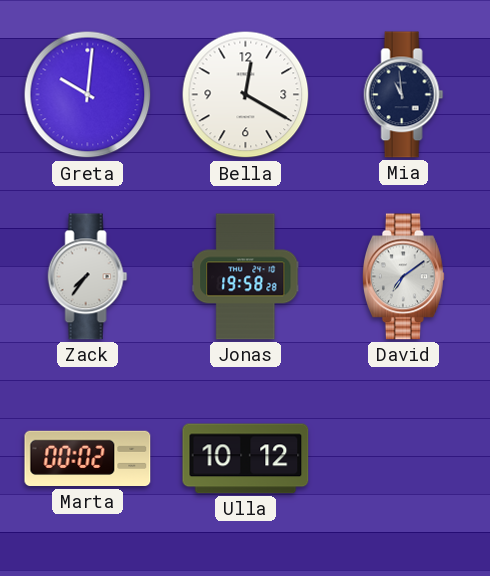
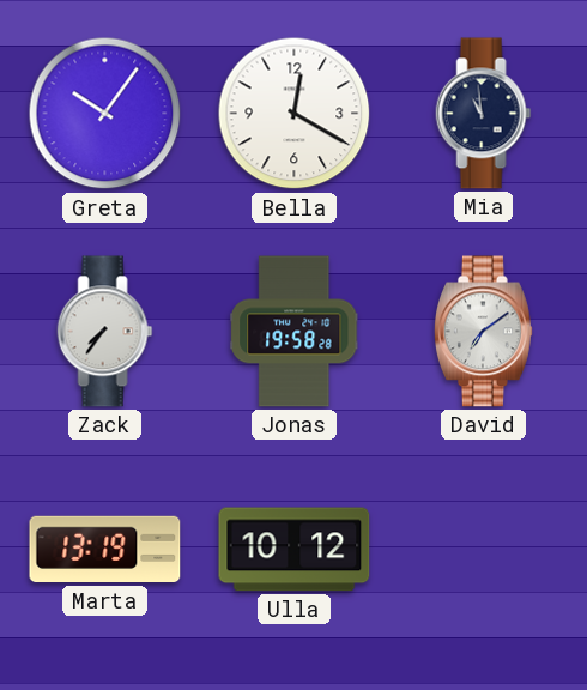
Greta: 10:01 -> 10:06 (105, 114)
Marta: 00:02 -> 13:19 (105, 550)
